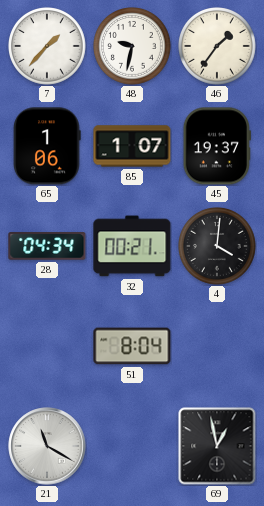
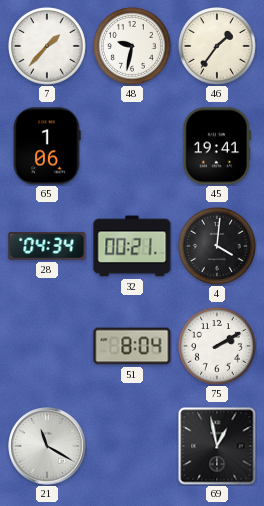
85: 1:07 -> none (132, 146)
45: 19:37 -> 19:41 (217, 146)
75: none -> 2:10 (218, 347)
